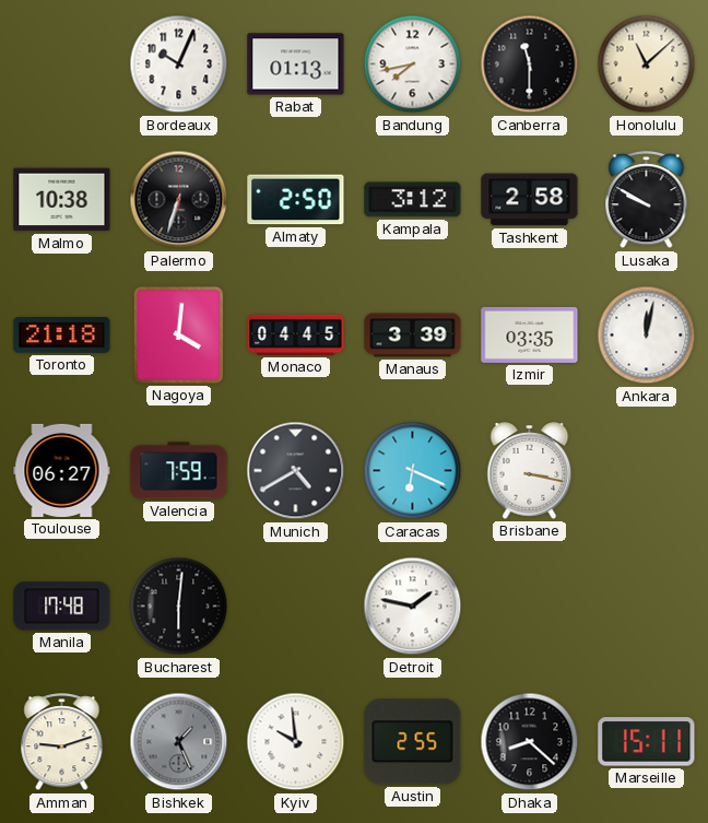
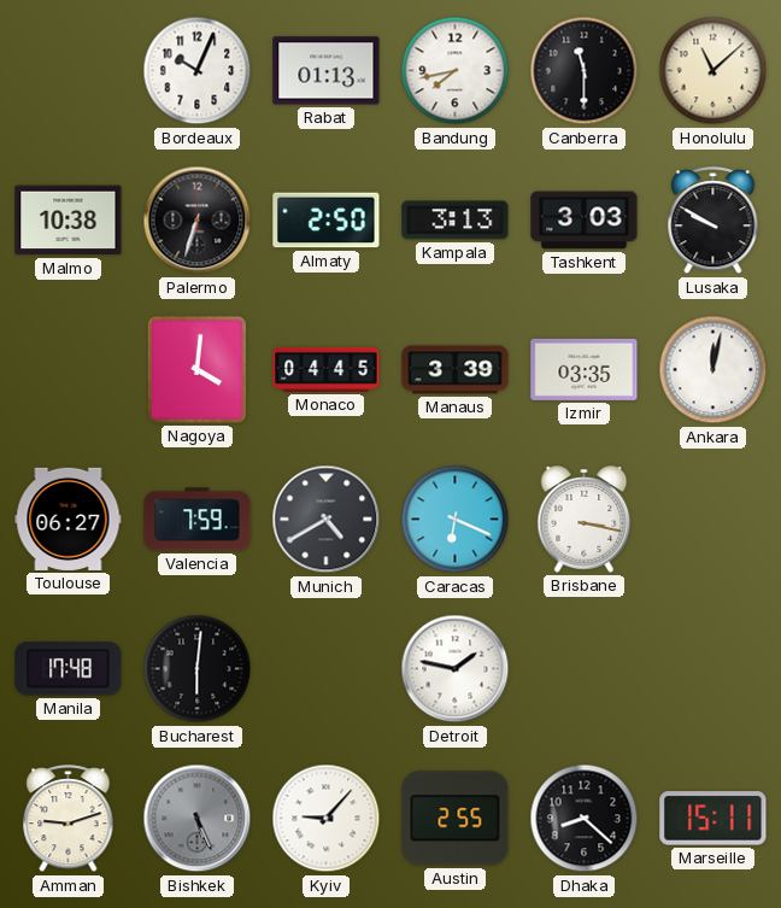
Kampala: 3:12 -> 3:13 (456, 221)
Tashkent: 2:58 -> 3:03 (585, 221)
Toronto: 21:18 -> none (62, 336)
Bishkek: 1:26 -> 5:26 (198, 819)
Kyiv: 9:59 -> 9:07 (327, 819)
